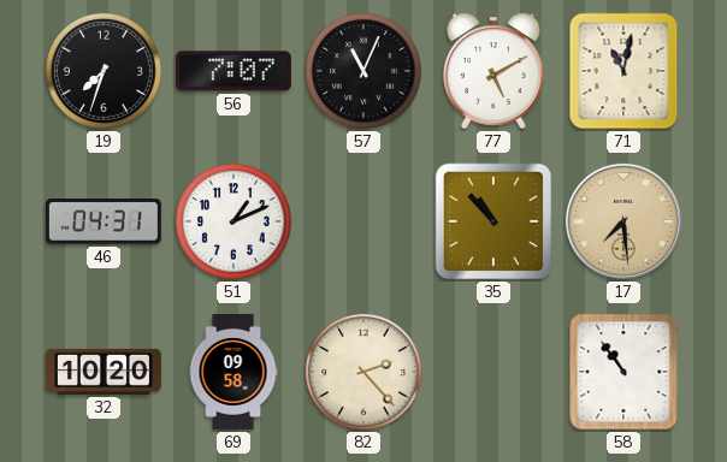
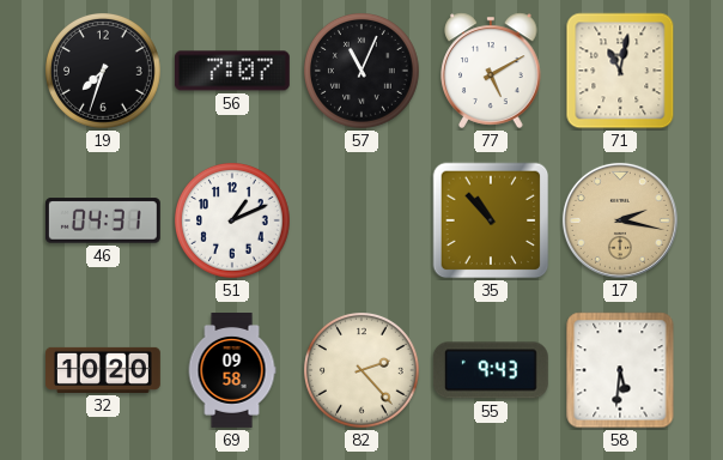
17: 7:29 -> 2:17 (620, 220)
55: none -> 9:43 (491, 370)
58: 10:54 -> 5:31 (620, 370)
